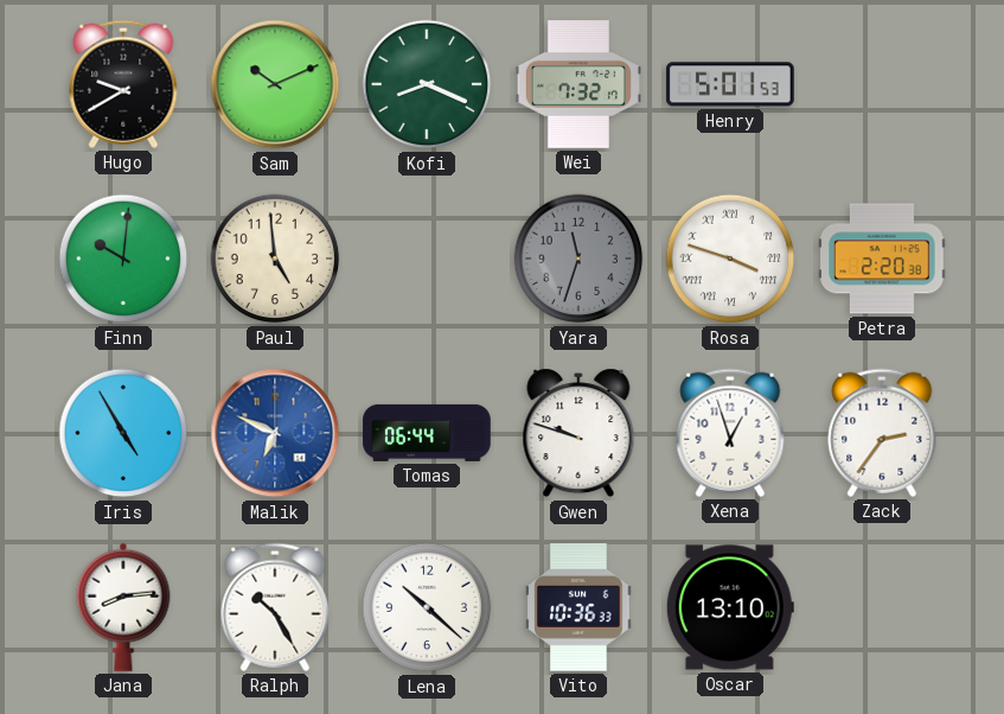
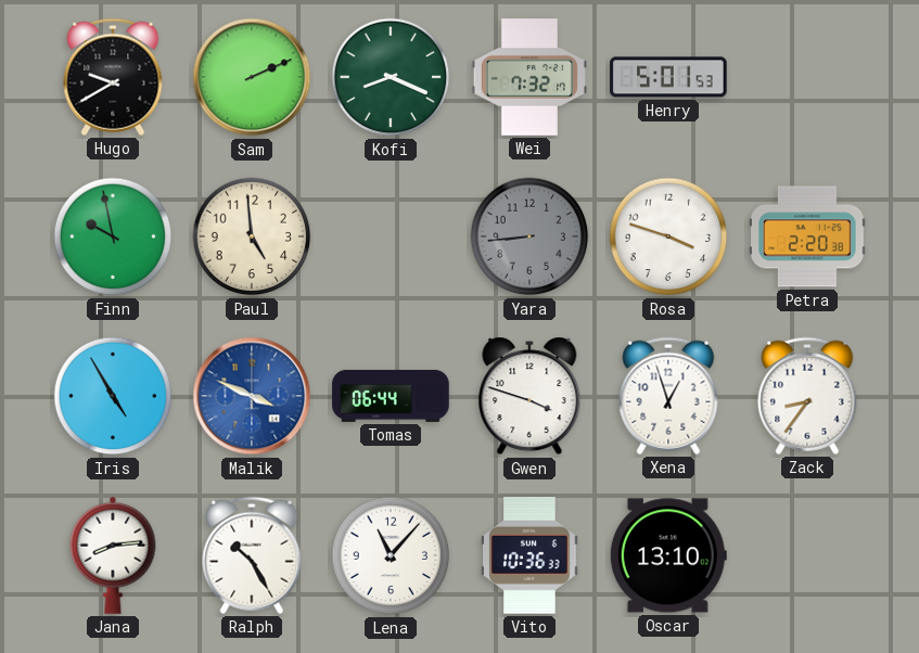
Sam: 10:11 -> 2:11 (252, 77)
Finn: 10:01 -> 9:58 (113, 236)
Yara: 11:33 -> 8:44 (529, 236)
Rosa numerals: Roman -> Arabic (668, 236)
Malik: 6:49 -> 3:49 (252, 396)
Gwen: 9:48 -> 3:48 (529, 396)
Zack: 2:36 -> 8:36 (807, 396)
Lena: 10:22 -> 11:07 (391, 555)
